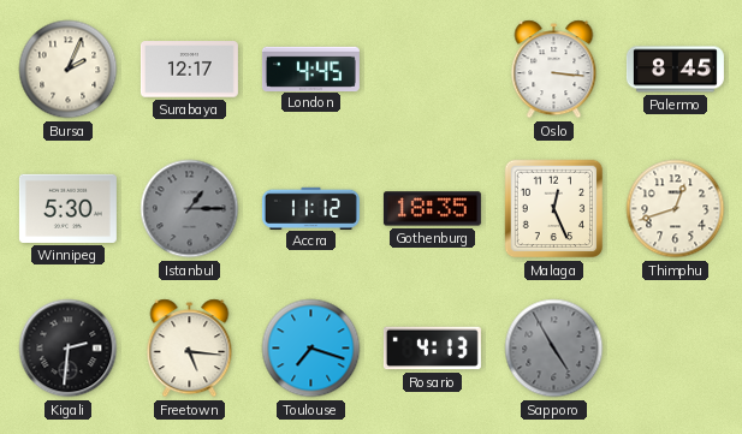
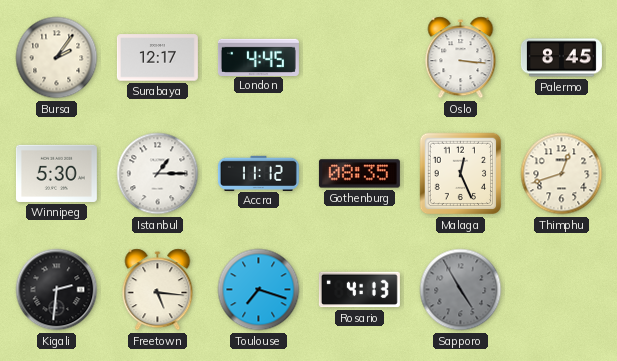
Bursa: 2:04 -> 2:06 (57, 58)
Istanbul dial: grey -> white (158, 174)
Gothenburg: 18:35 -> 08:35 (359, 174)
